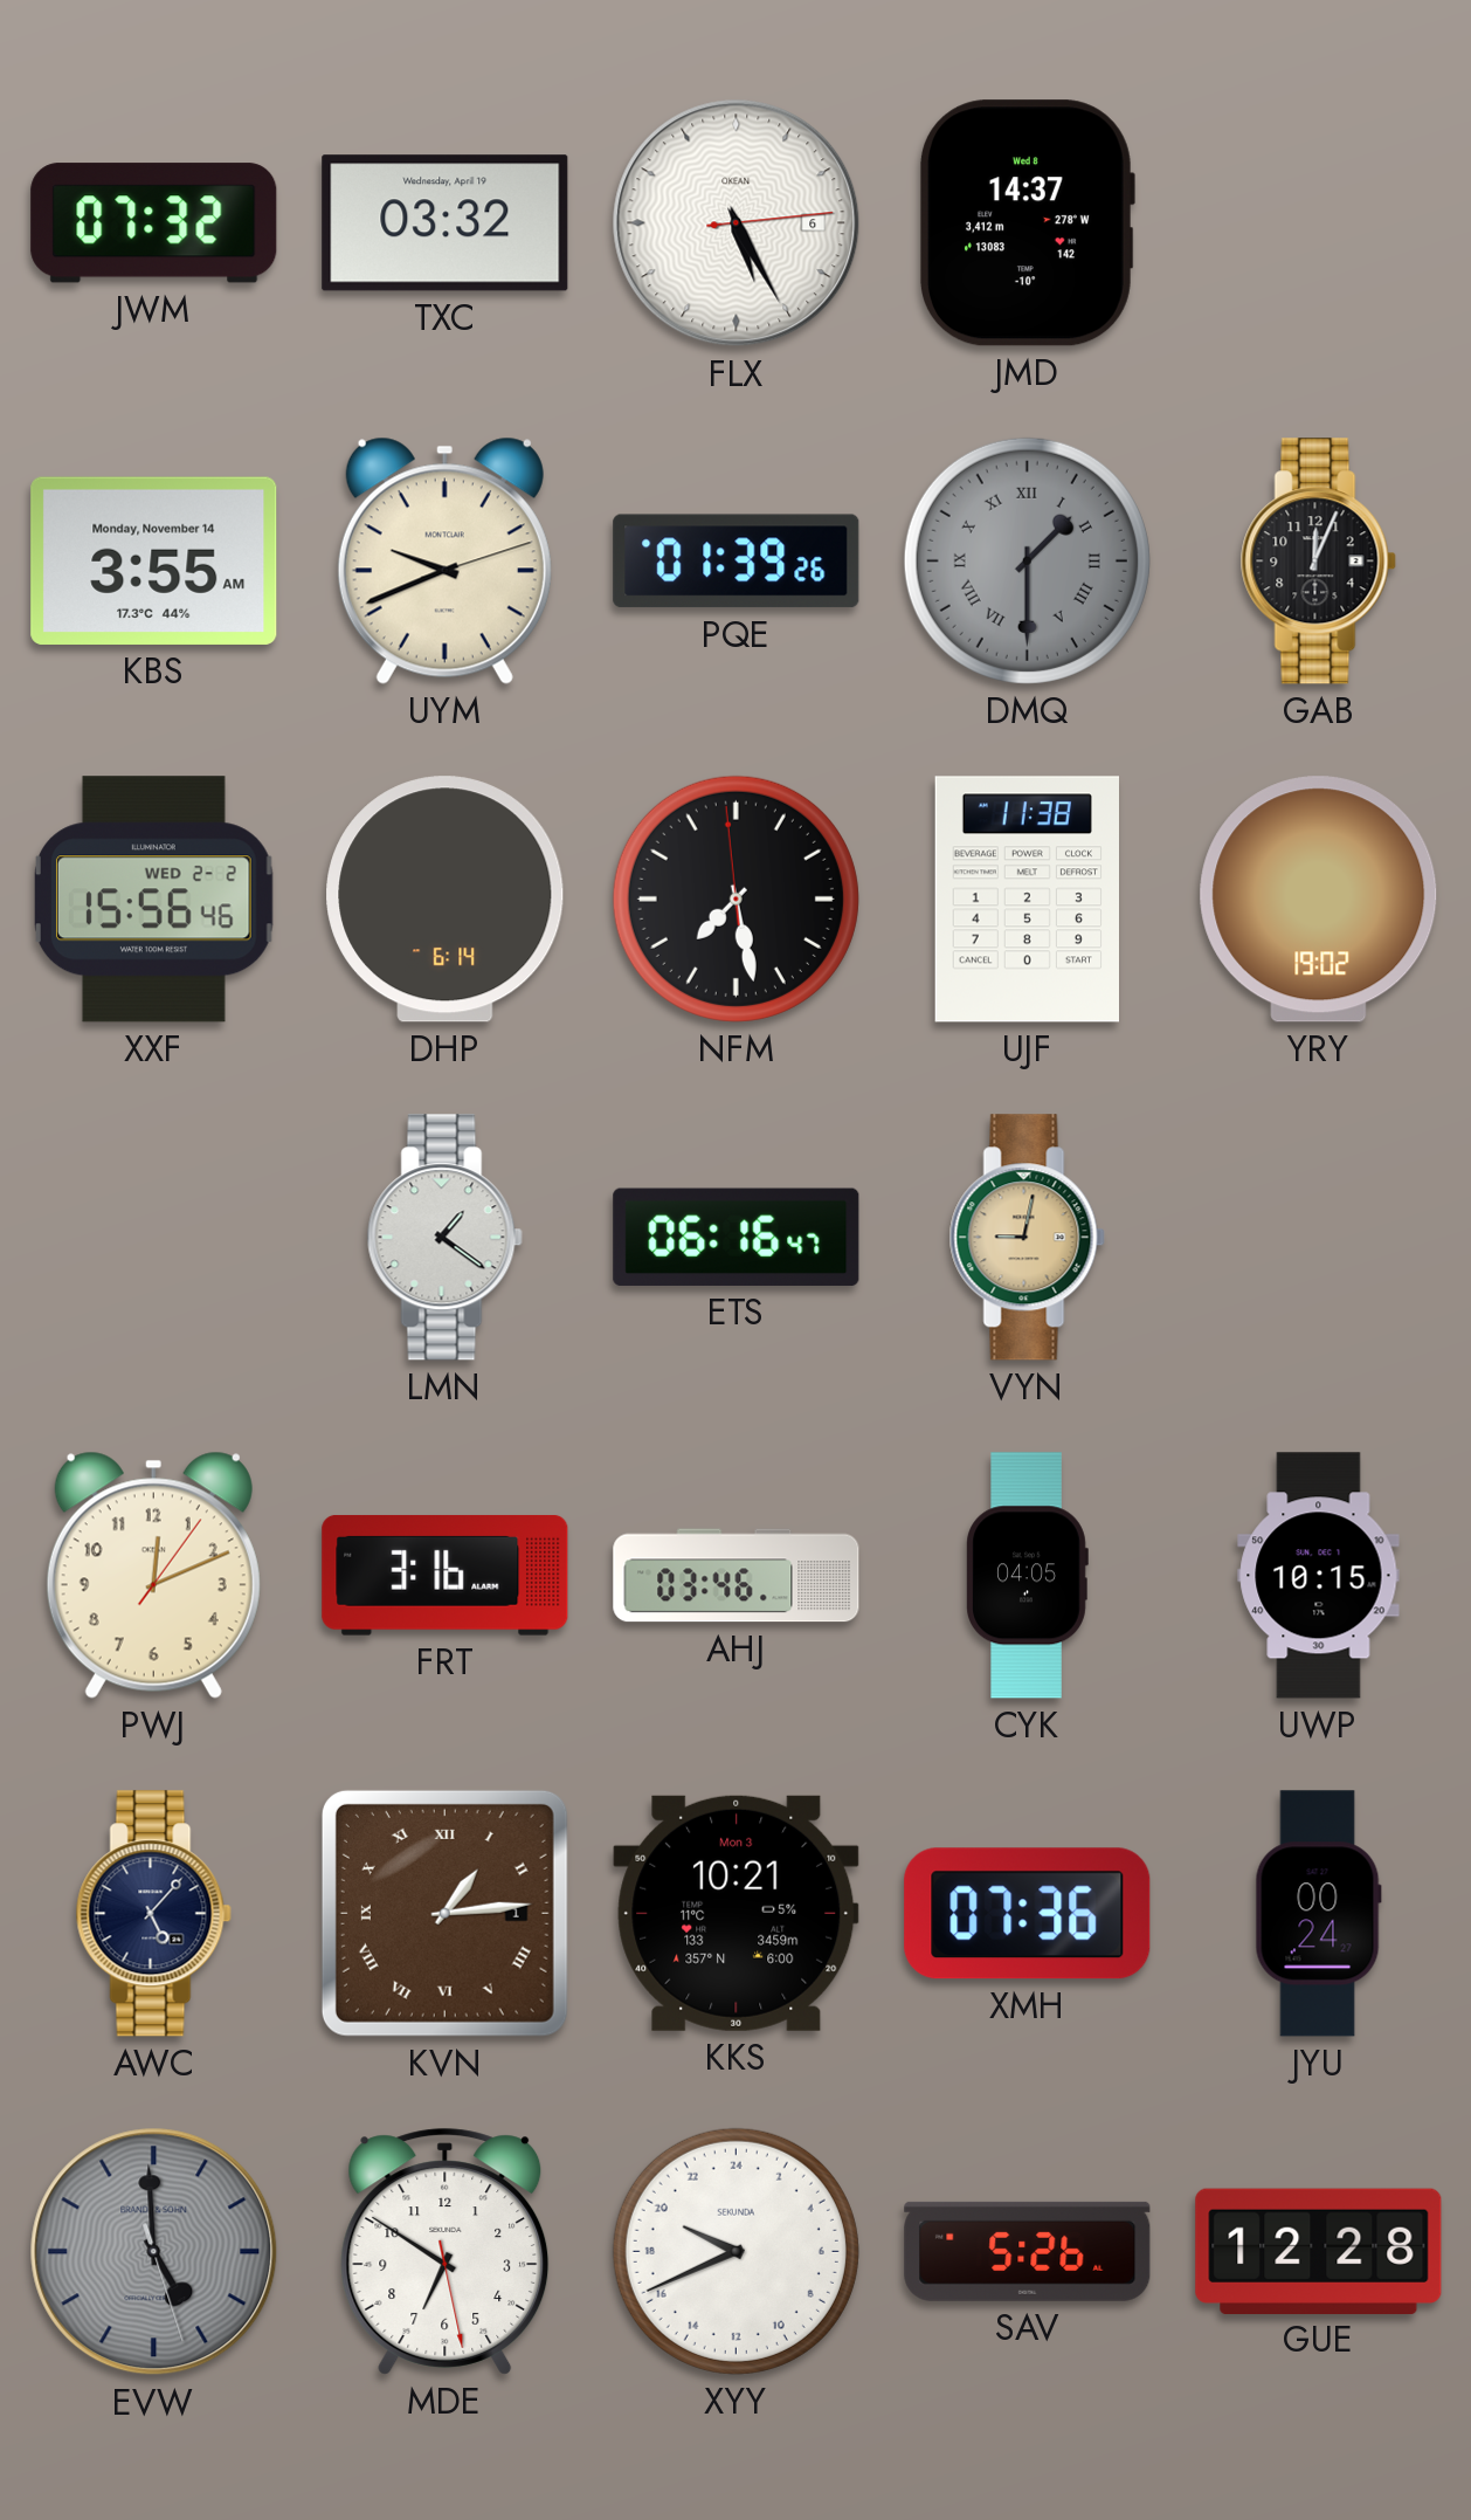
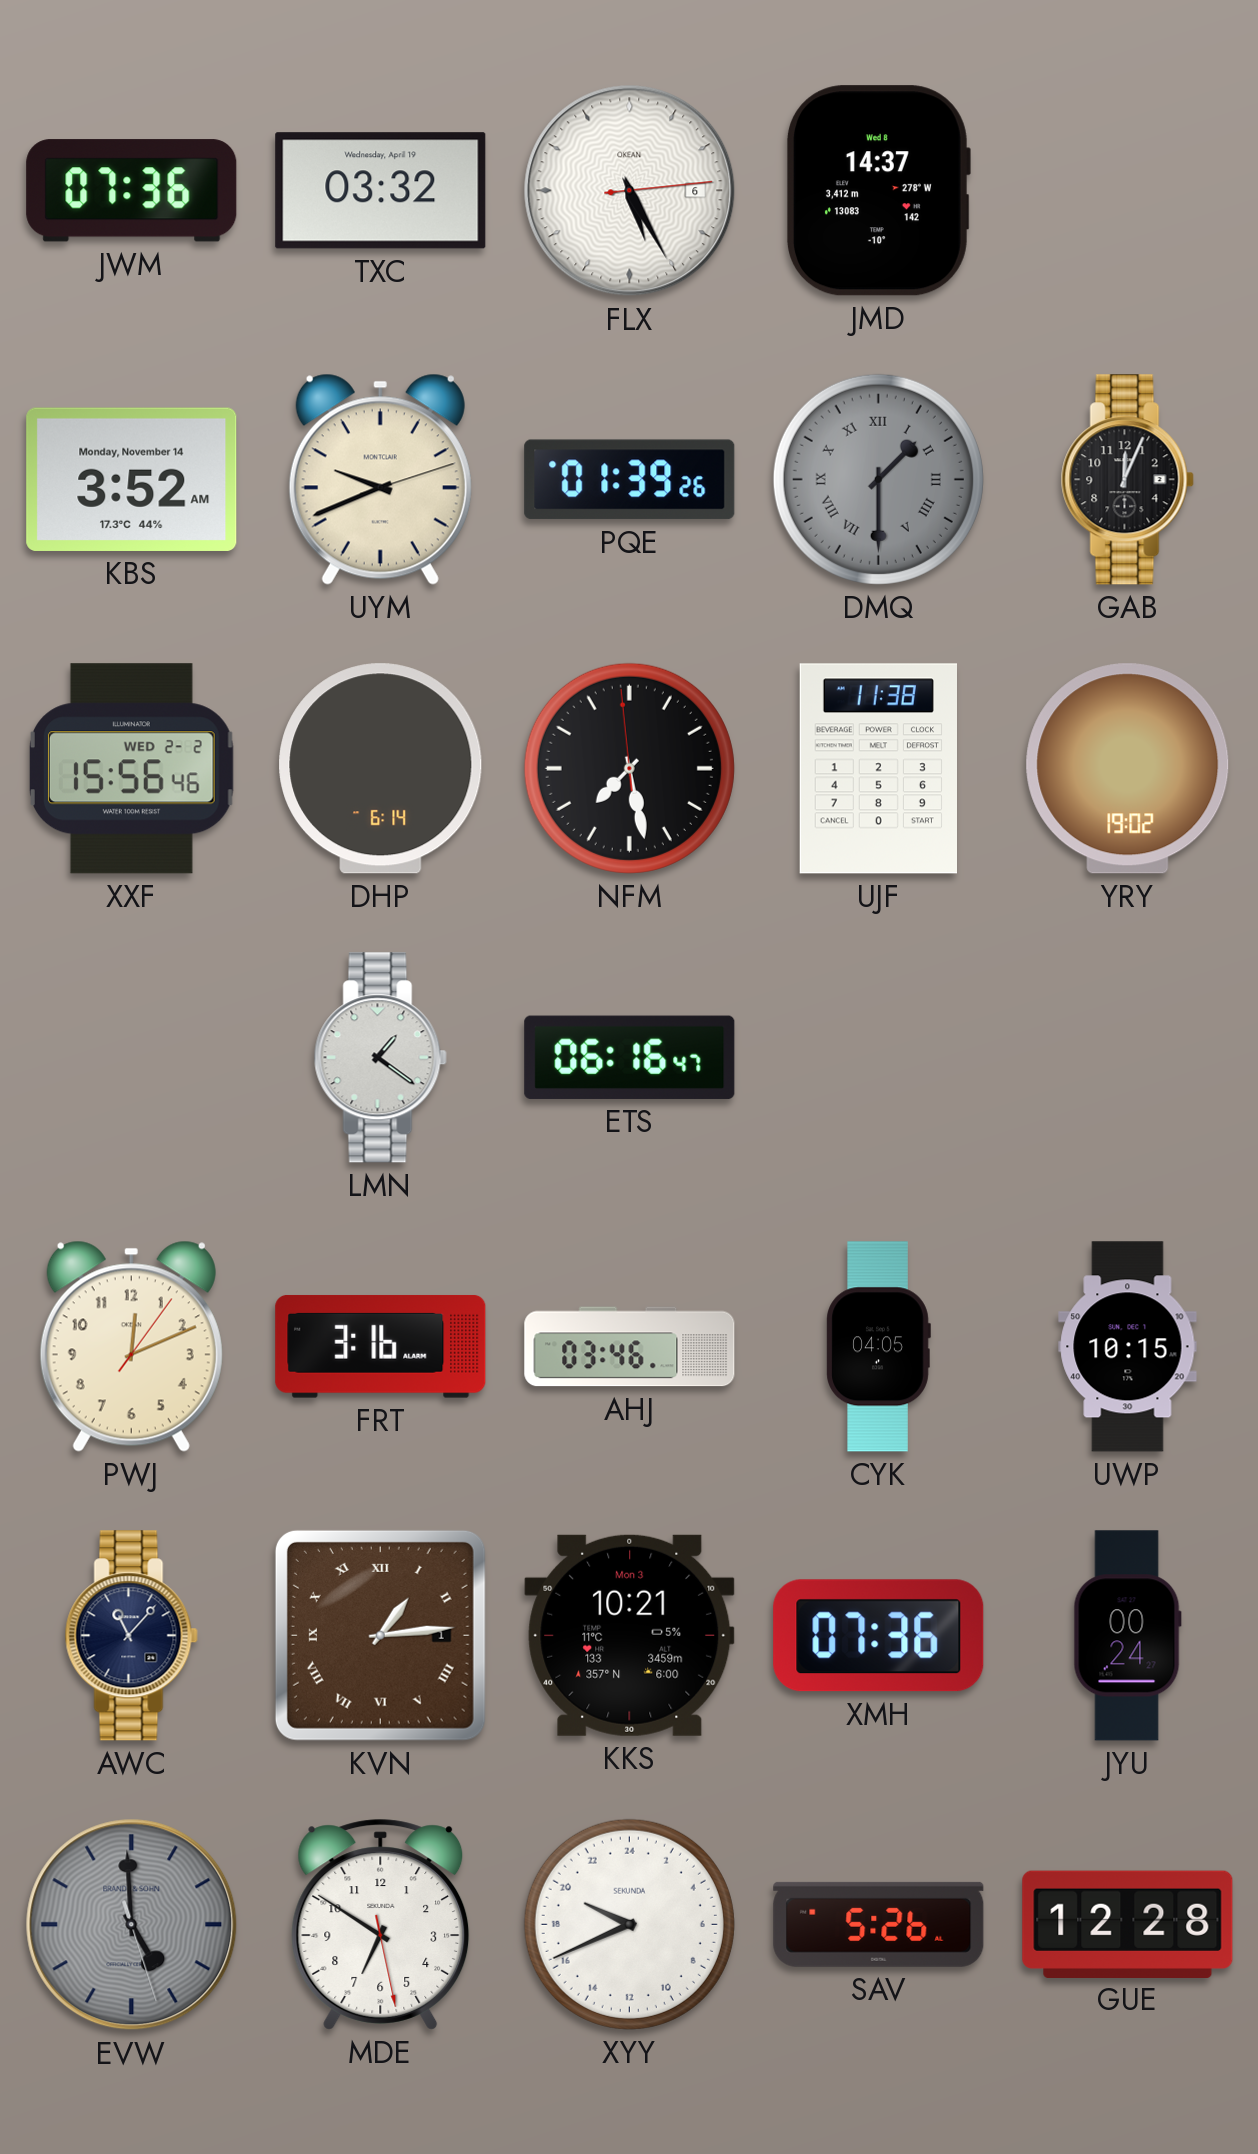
JWM: 07:32 -> 07:36 (132, 191)
KBS: 3:55 -> 3:52 (132, 479)
VYN: 9:02 -> none (1027, 1238)
AWC: 5:07 -> 11:07 (131, 1636)
